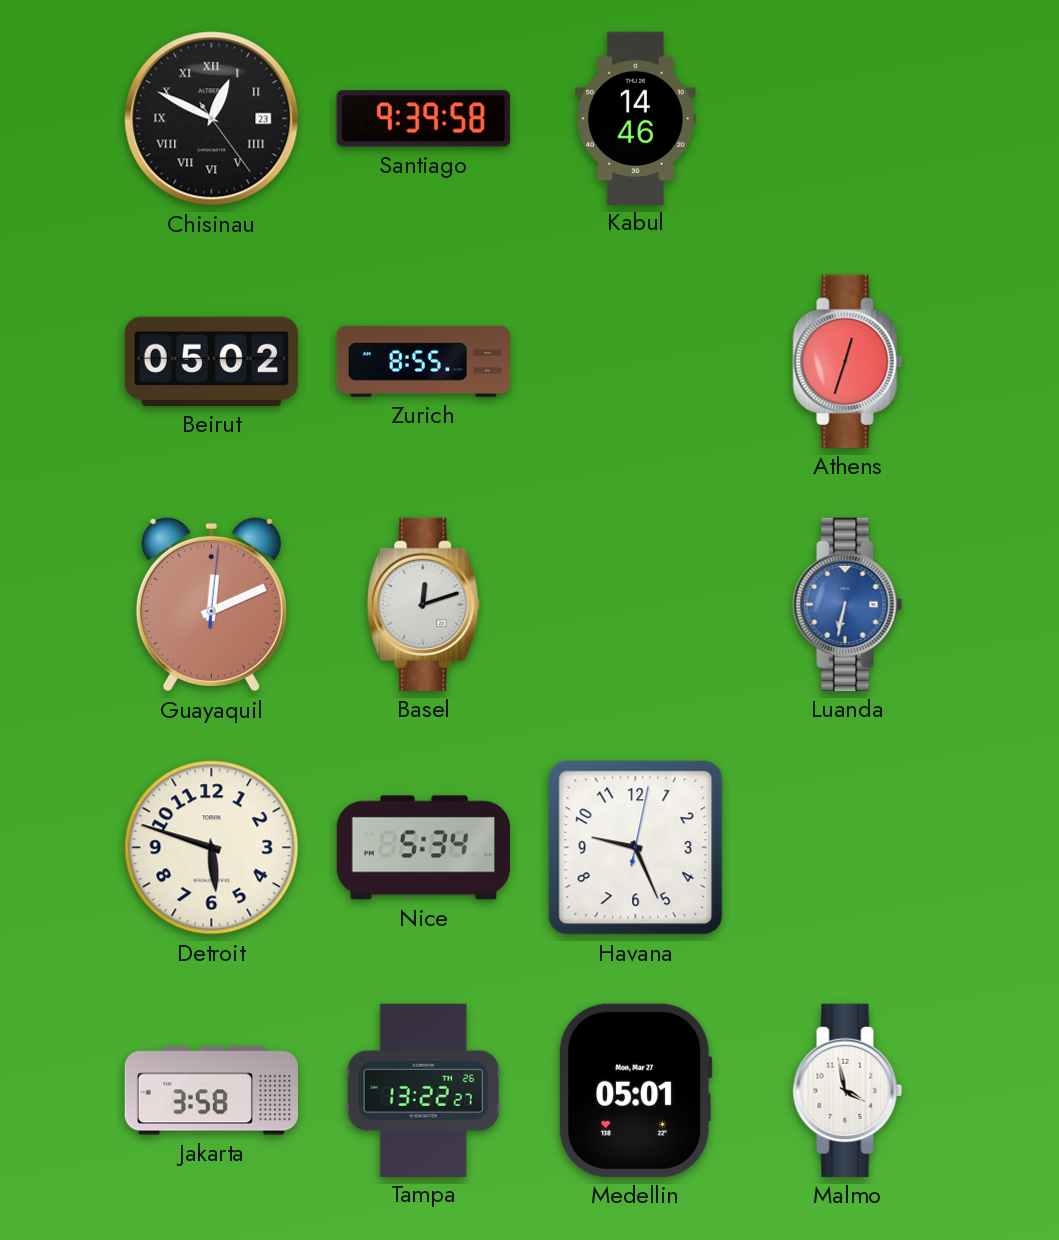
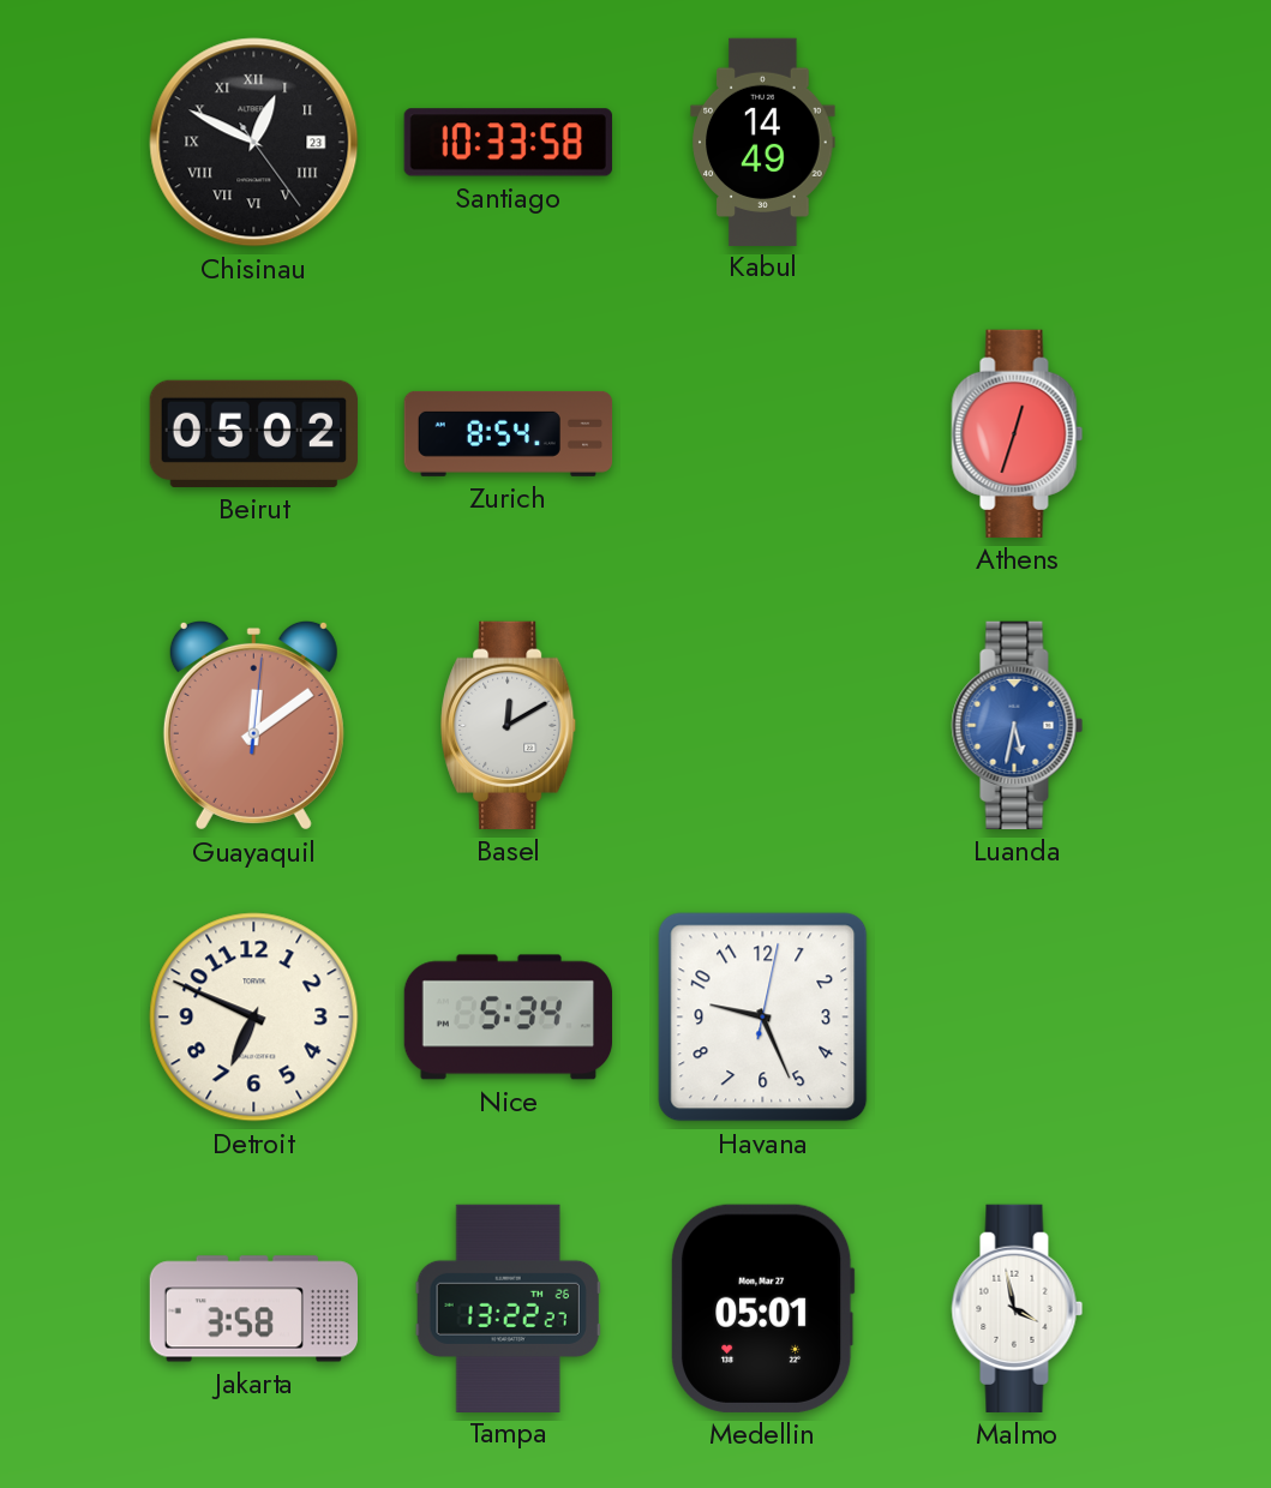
Santiago: 9:39 -> 10:33 (508, 143)
Kabul: 14:46 -> 14:49 (763, 142)
Zurich: 8:55 -> 8:54 (509, 433)
Guayaquil: 12:11 -> 12:09 (253, 725)
Basel: 12:12 -> 12:10 (509, 725)
Luanda: 6:32 -> 5:32 (1018, 725)
Detroit: 5:48 -> 6:49 (254, 1018)
